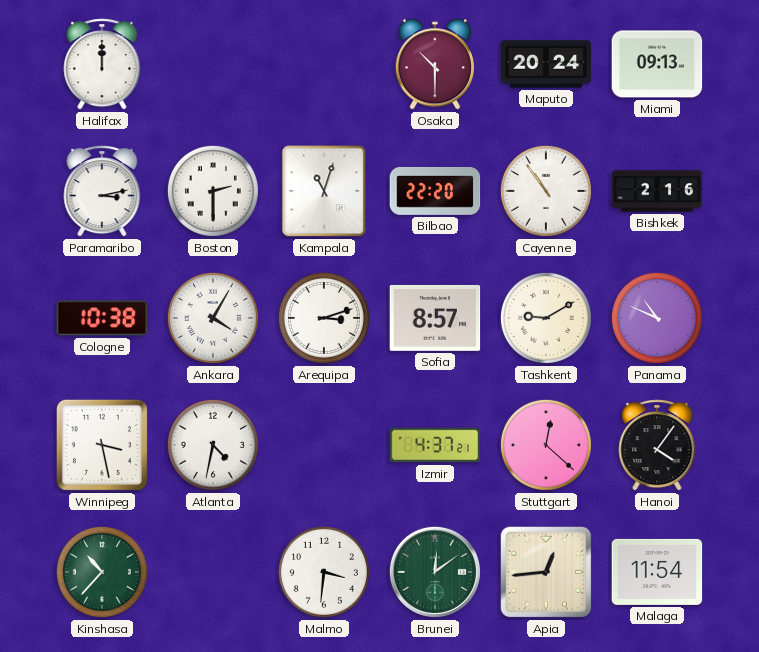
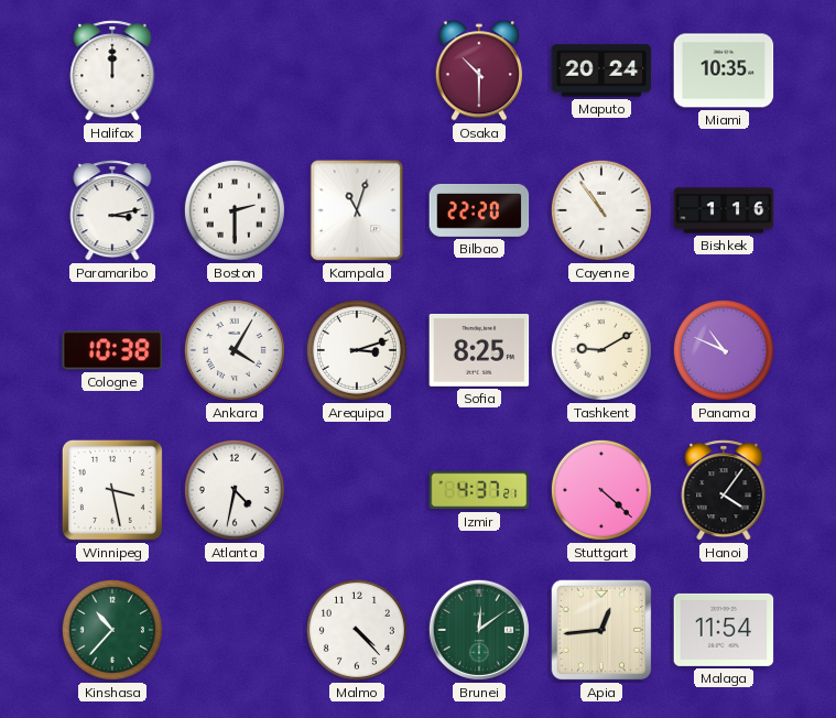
Miami: 09:13 -> 10:35 (724, 70)
Bishkek: 2:16 -> 1:16 (724, 210)
Sofia: 8:57 -> 8:25 (479, 350)
Stuttgart: 12:22 -> 4:22 (601, 490)
Malmo: 3:31 -> 4:23 (357, 630)
